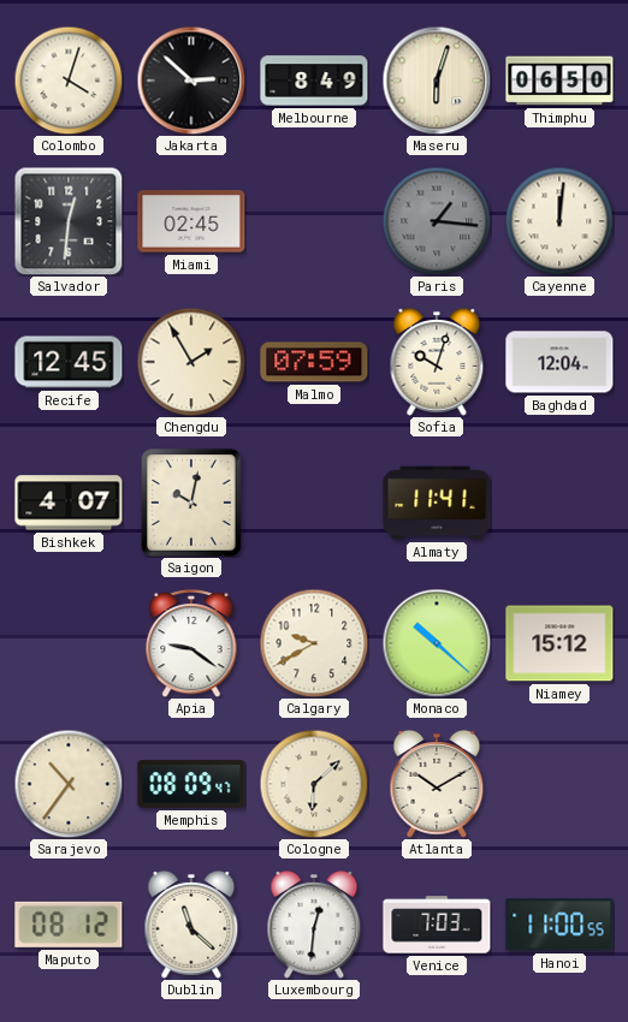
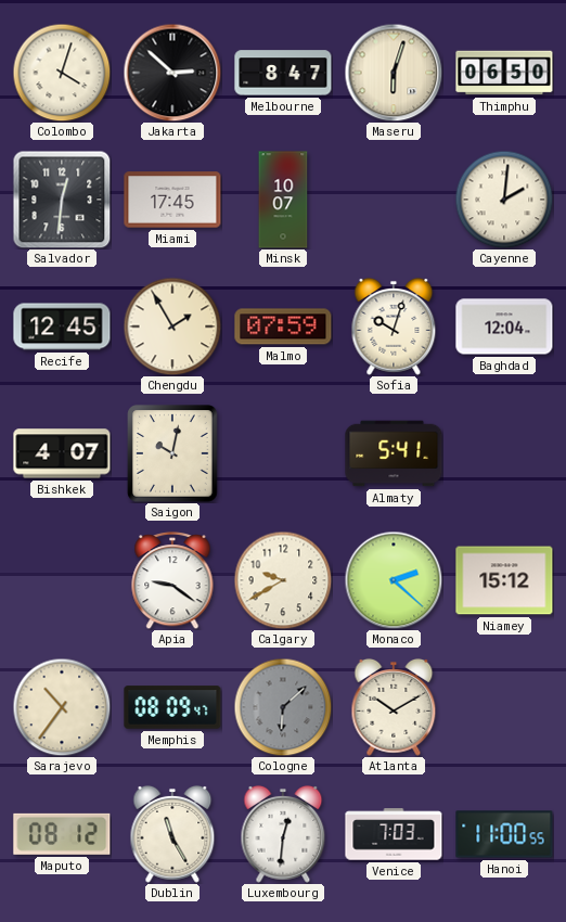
Melbourne: 8:49 -> 8:47 (283, 73)
Miami: 02:45 -> 17:45 (172, 200)
Minsk: none -> 10:07 (283, 200)
Paris: 1:16 -> none (437, 221)
Cayenne: 12:01 -> 2:01 (504, 200)
Almaty: 11:41 -> 5:41 (394, 453)
Monaco: 10:22 -> 2:22 (394, 580)
Cologne dial: cream -> grey (283, 707)
Dublin: 11:22 -> 11:25 (172, 834)
